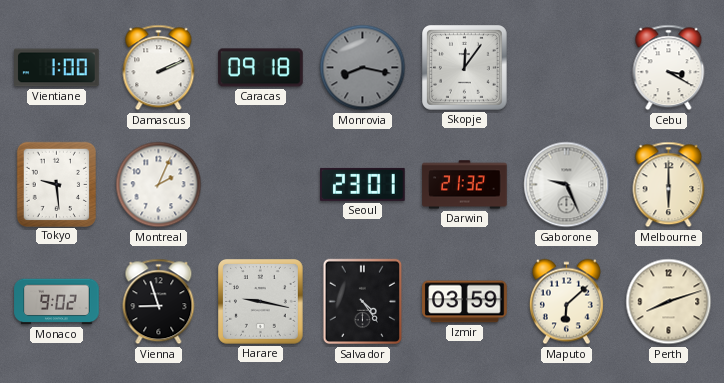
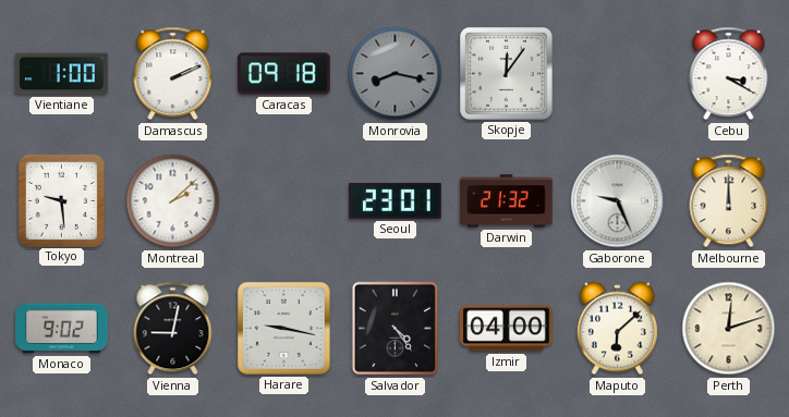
Montreal: 2:04 -> 2:08 (173, 201)
Melbourne: 6:00 -> 12:00 (729, 201)
Vienna: 8:57 -> 9:02 (173, 329)
Izmir: 03:59 -> 04:00 (507, 329)
Perth: 8:12 -> 12:12 (729, 329)
